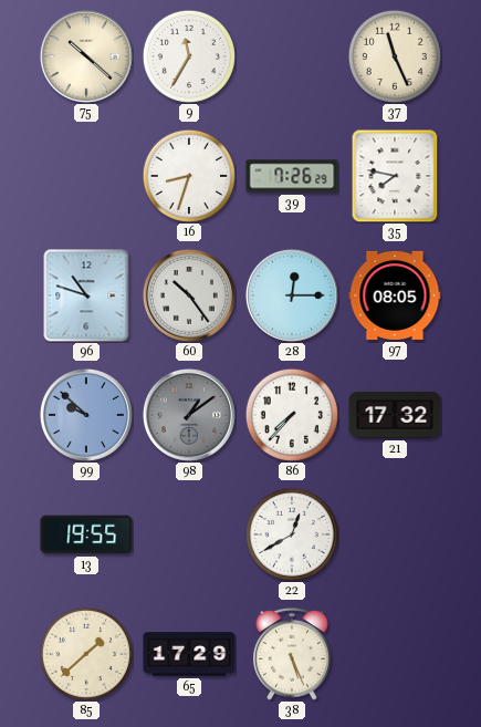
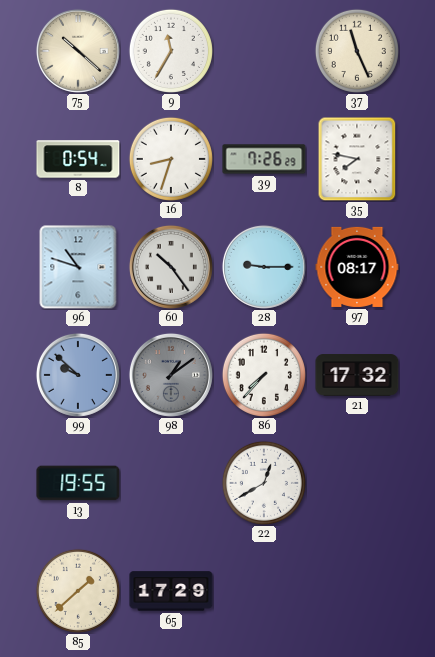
8: none -> 0:54 (78, 159)
28: 12:15 -> 9:15 (264, 267)
97: 08:05 -> 08:17 (357, 267)
38: 5:26 -> none (292, 654)
